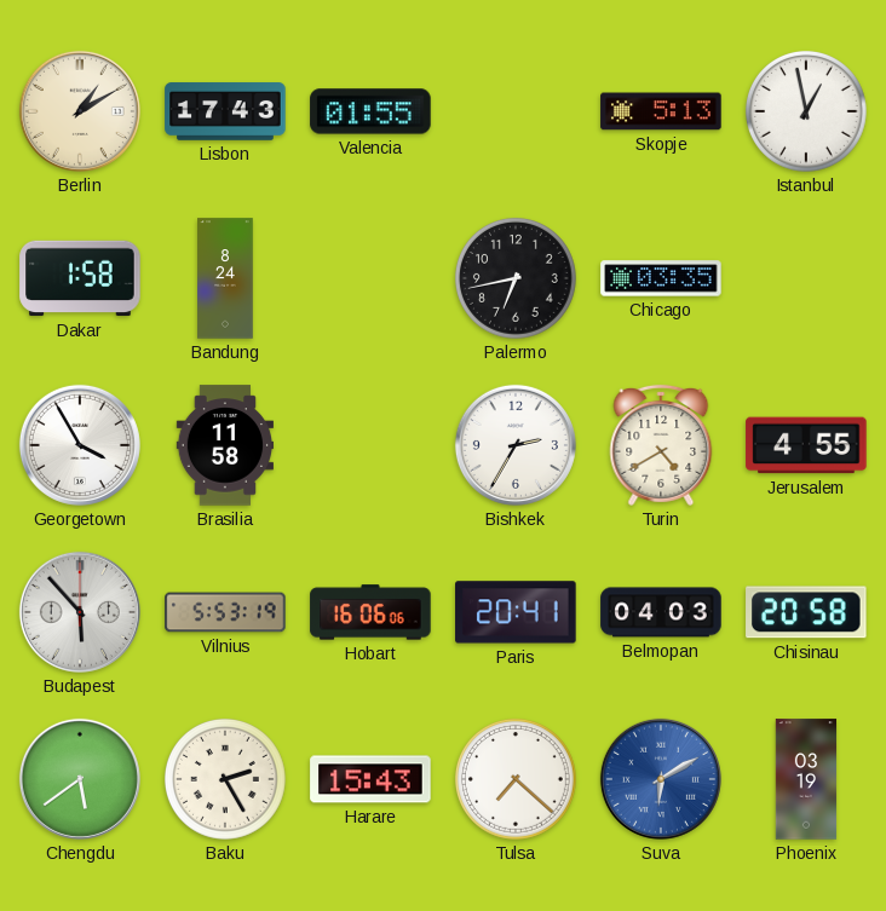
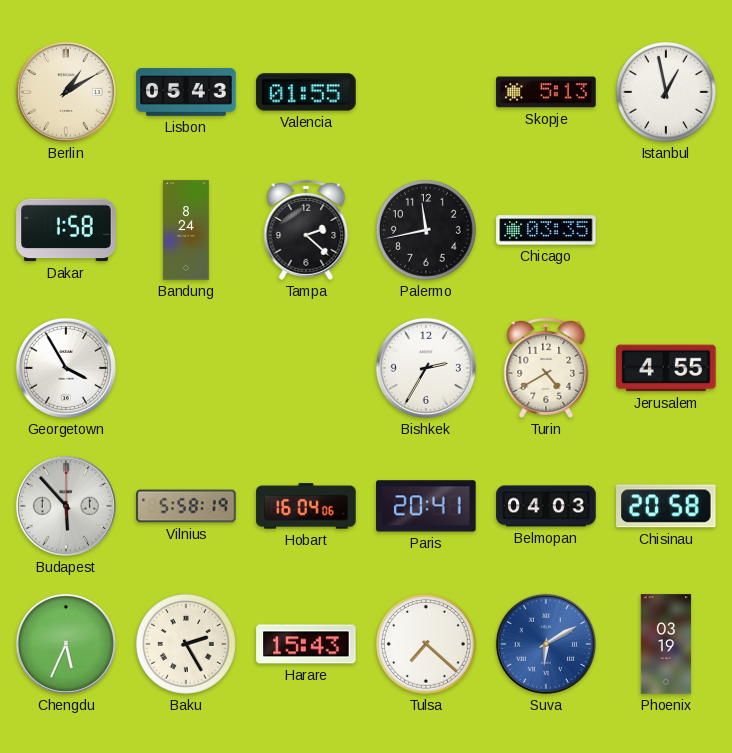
Lisbon: 17:43 -> 05:43 (186, 92)
Tampa: none -> 2:22 (306, 230)
Palermo: 6:43 -> 11:43 (426, 230)
Brasilia: 11:58 -> none (224, 445)
Vilnius: 5:53 -> 5:58 (186, 506)
Hobart: 16:06 -> 16:04 (306, 506)
Chengdu: 5:39 -> 5:34 (66, 644)
